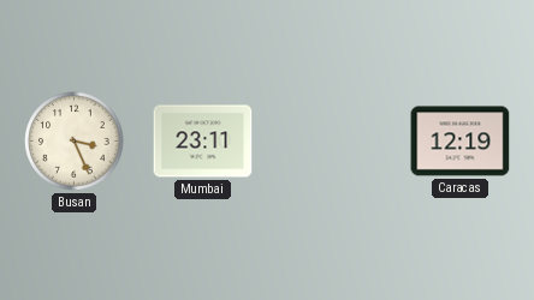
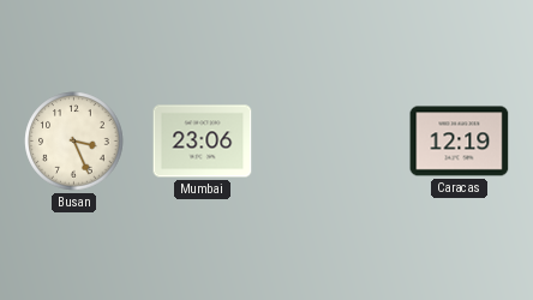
Mumbai: 23:11 -> 23:06 (203, 142)
